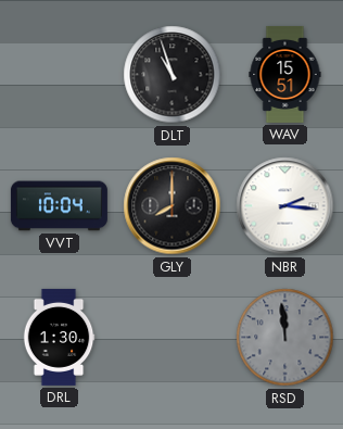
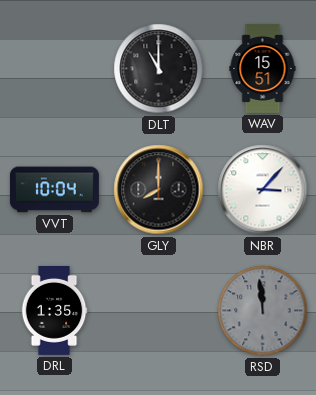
DLT: 10:57 -> 11:00 (159, 69)
NBR: 2:16 -> 3:07 (263, 190)
DRL: 1:30 -> 1:35 (54, 310)
